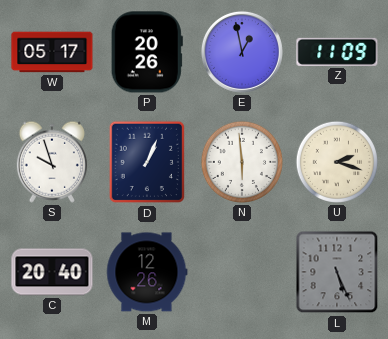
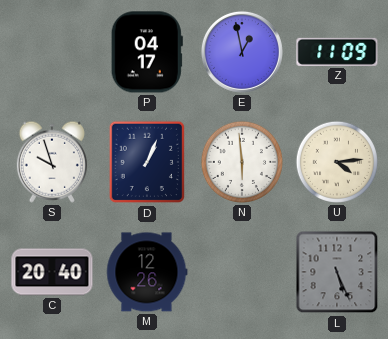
W: 05:17 -> none (52, 52)
P: 20:26 -> 04:17 (147, 52)
U: 2:18 -> 4:14 (337, 162)
